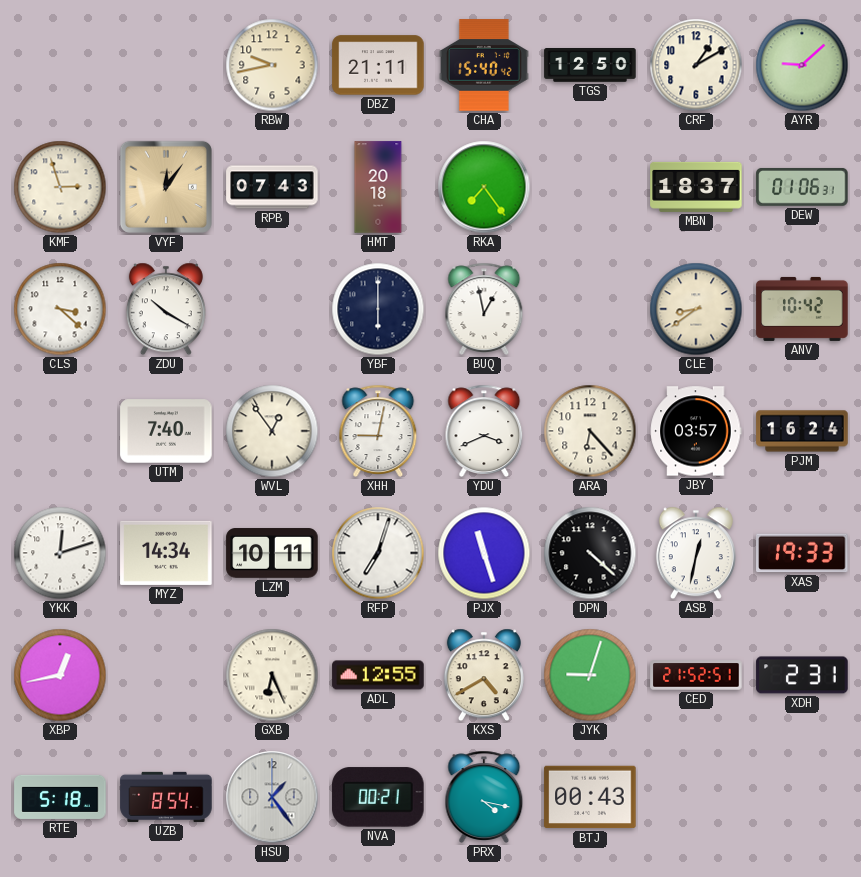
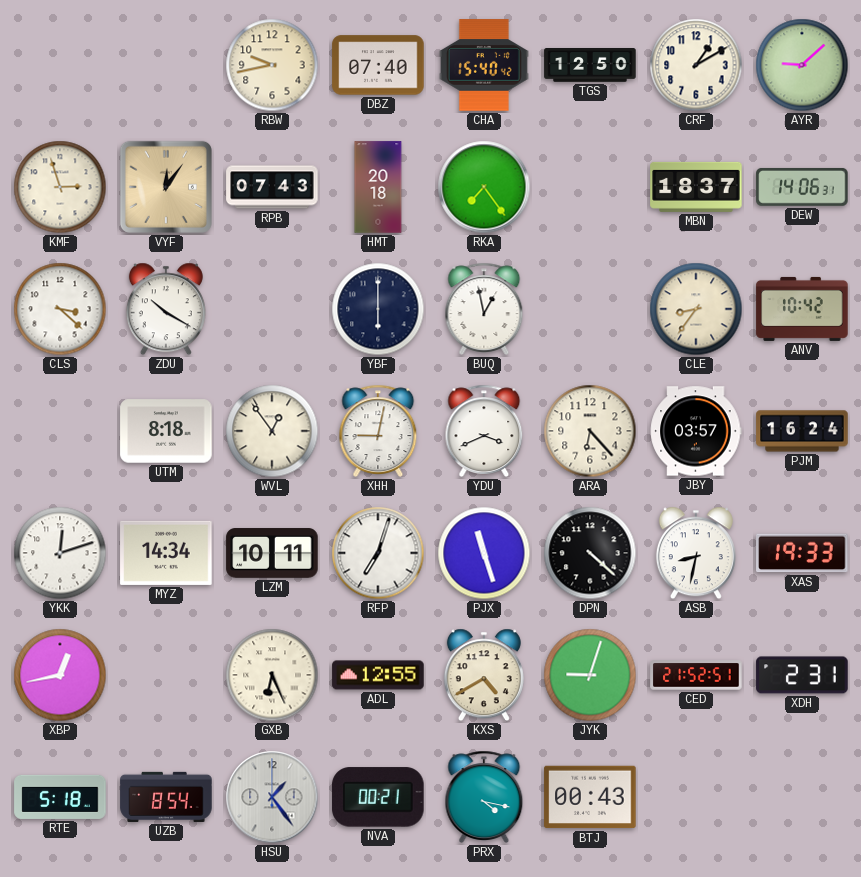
DBZ: 21:11 -> 07:40 (378, 65)
DEW: 01:06 -> 14:06 (802, 187)
CLE: 8:39 -> 8:36 (696, 309)
UTM: 7:40 -> 8:18 (166, 431)
ASB: 12:32 -> 8:32 (696, 553)
